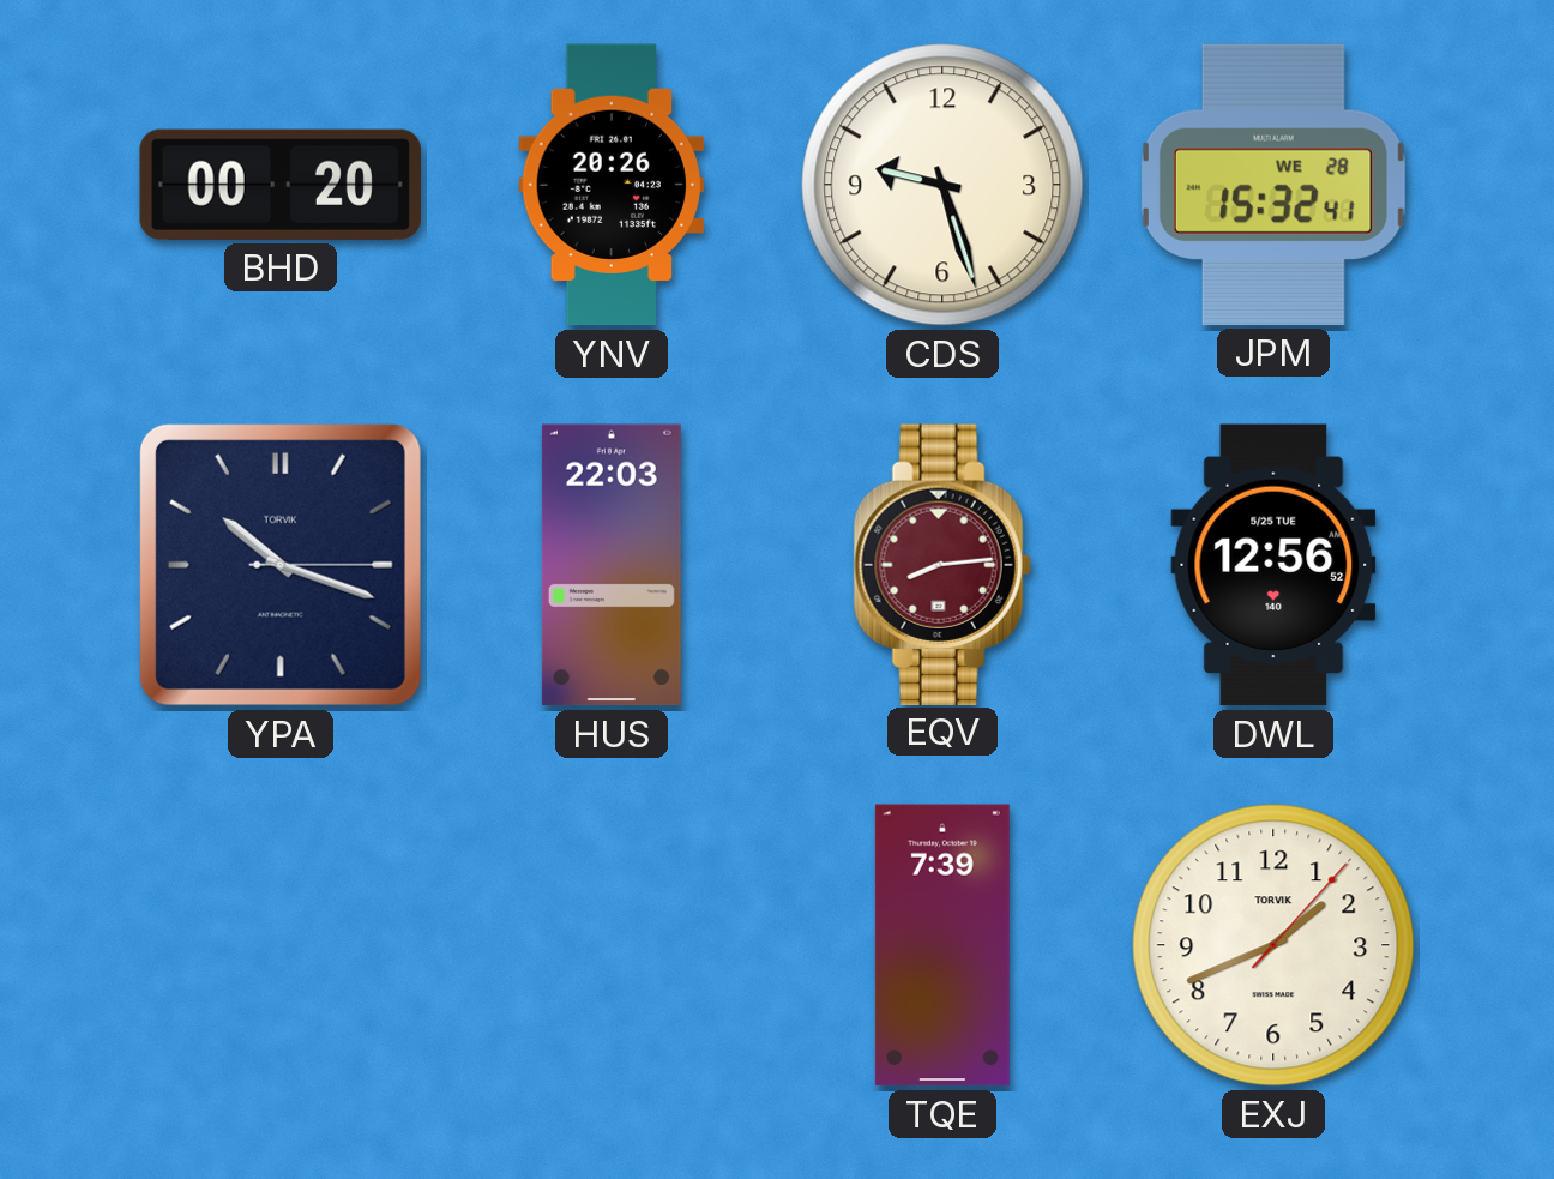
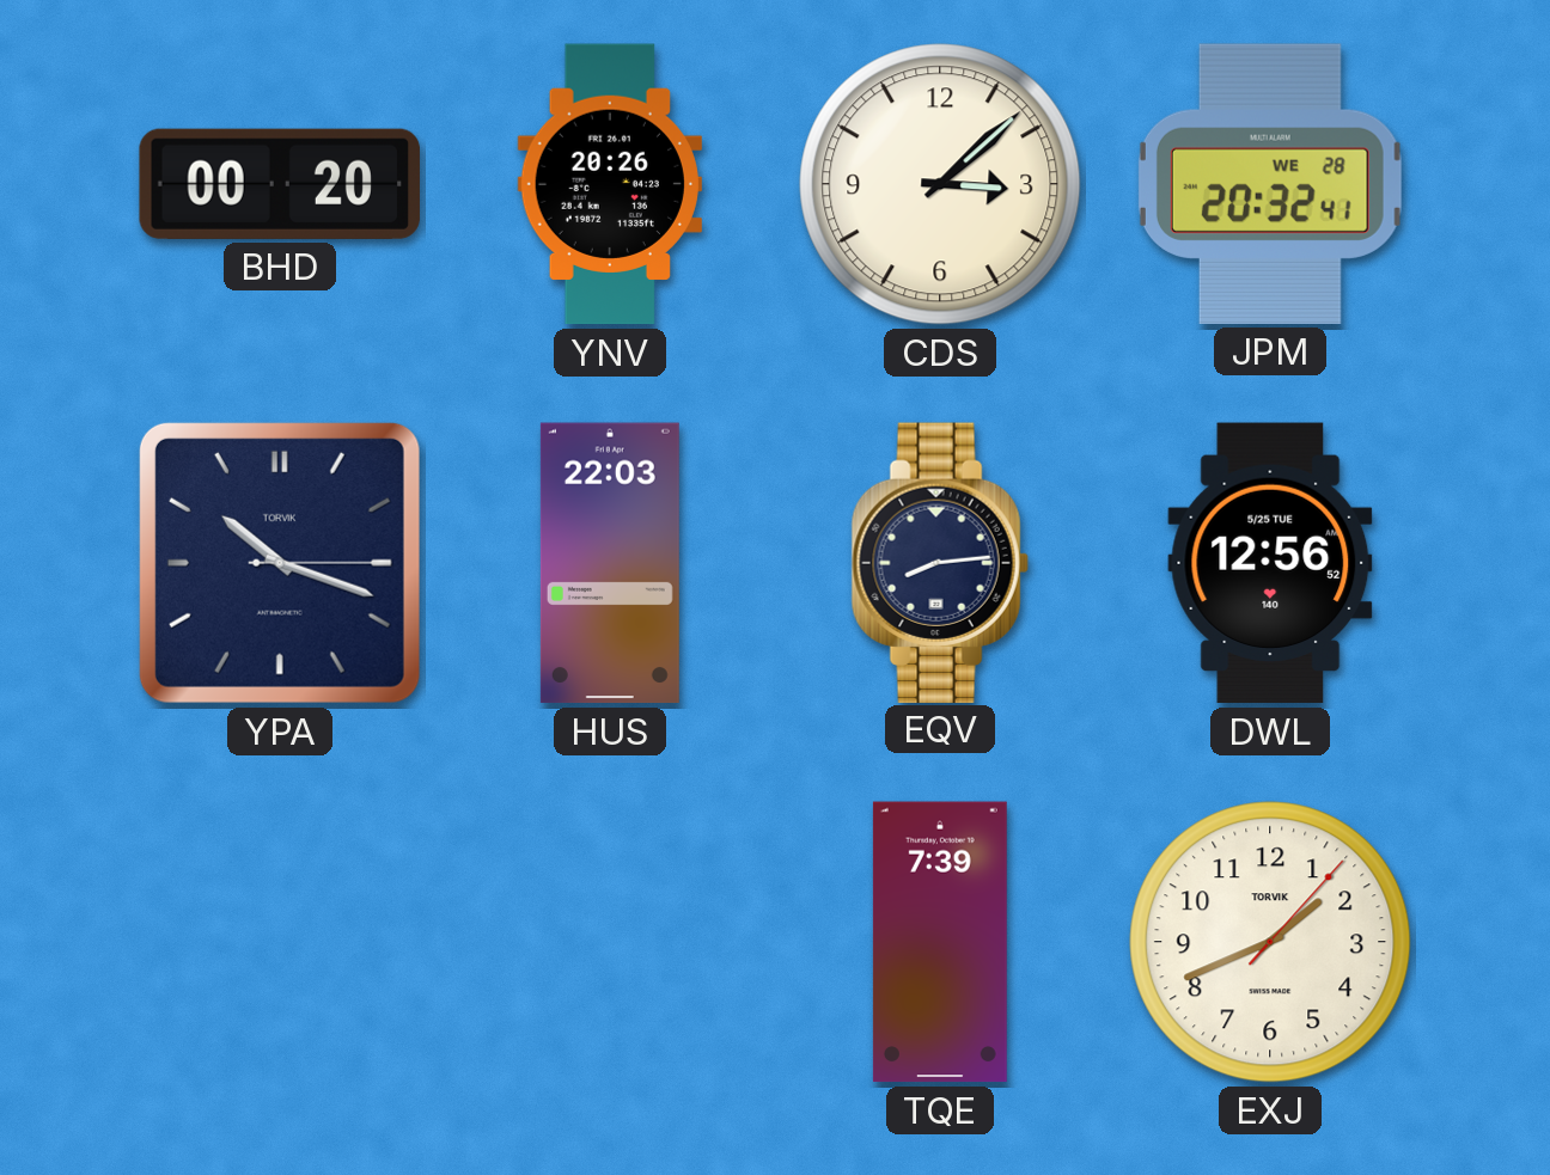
CDS: 9:27 -> 3:08 (940, 184)
JPM: 15:32 -> 20:32 (1270, 184)
EQV dial: burgundy -> navy (940, 562)
